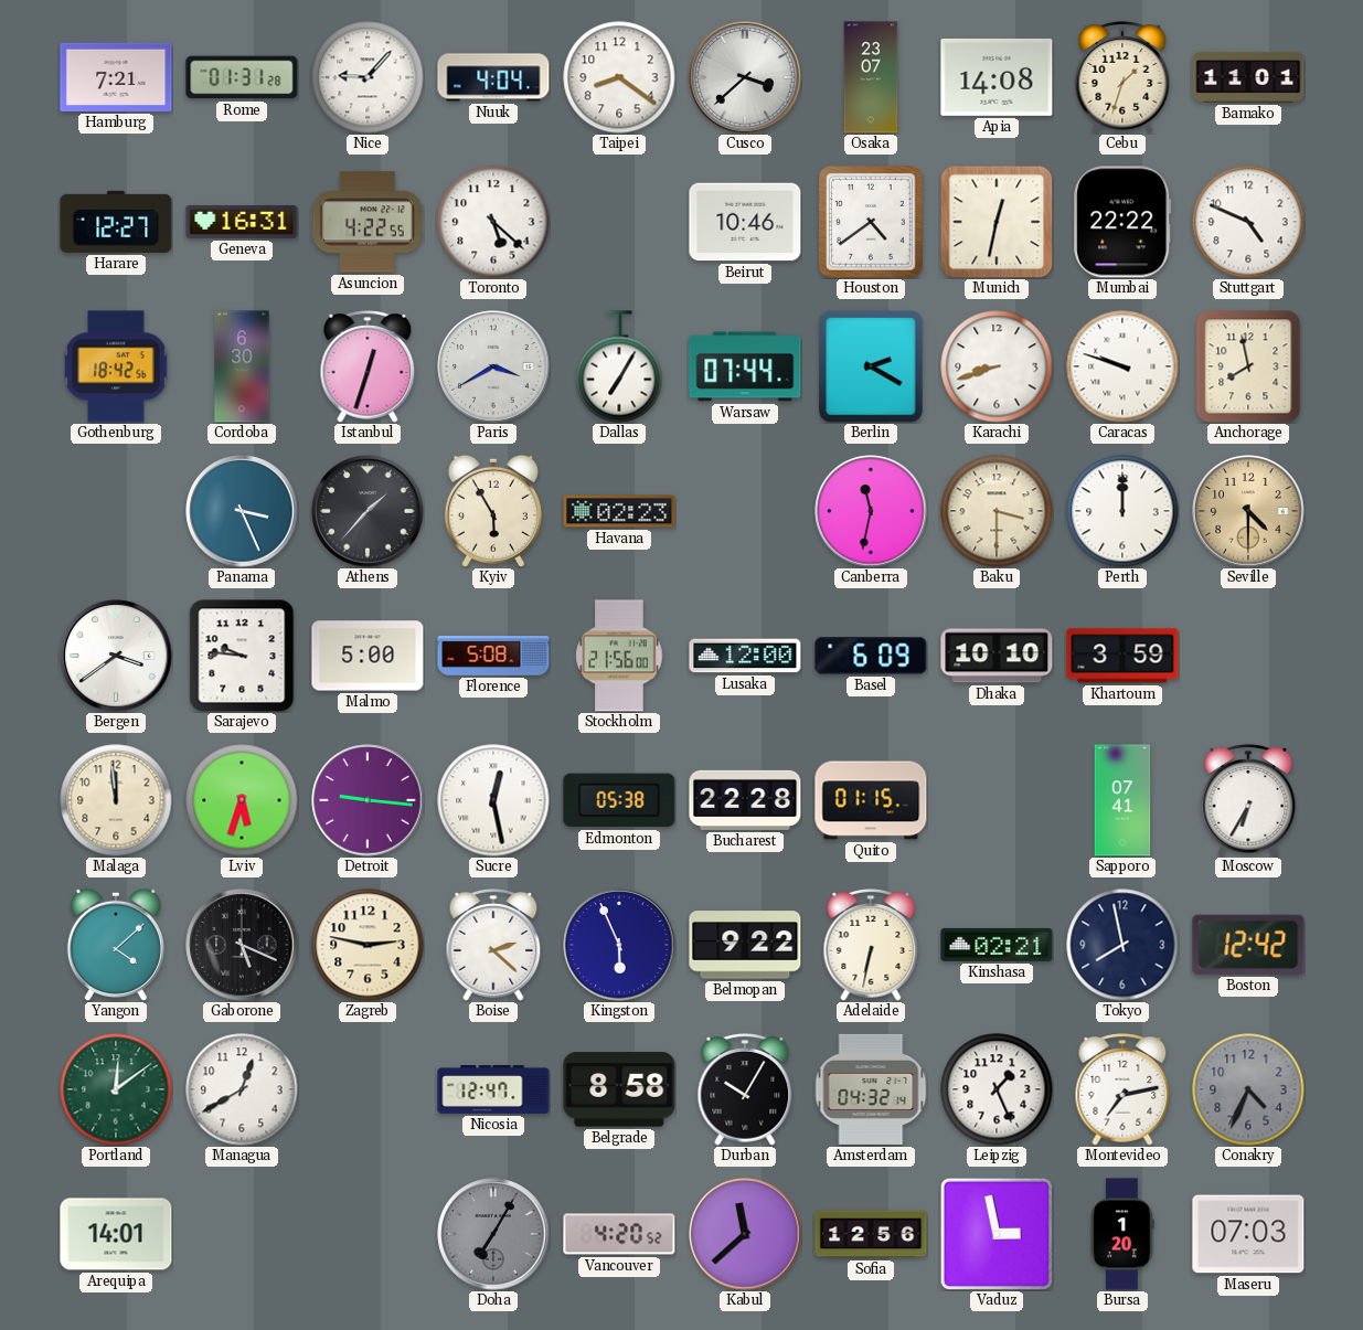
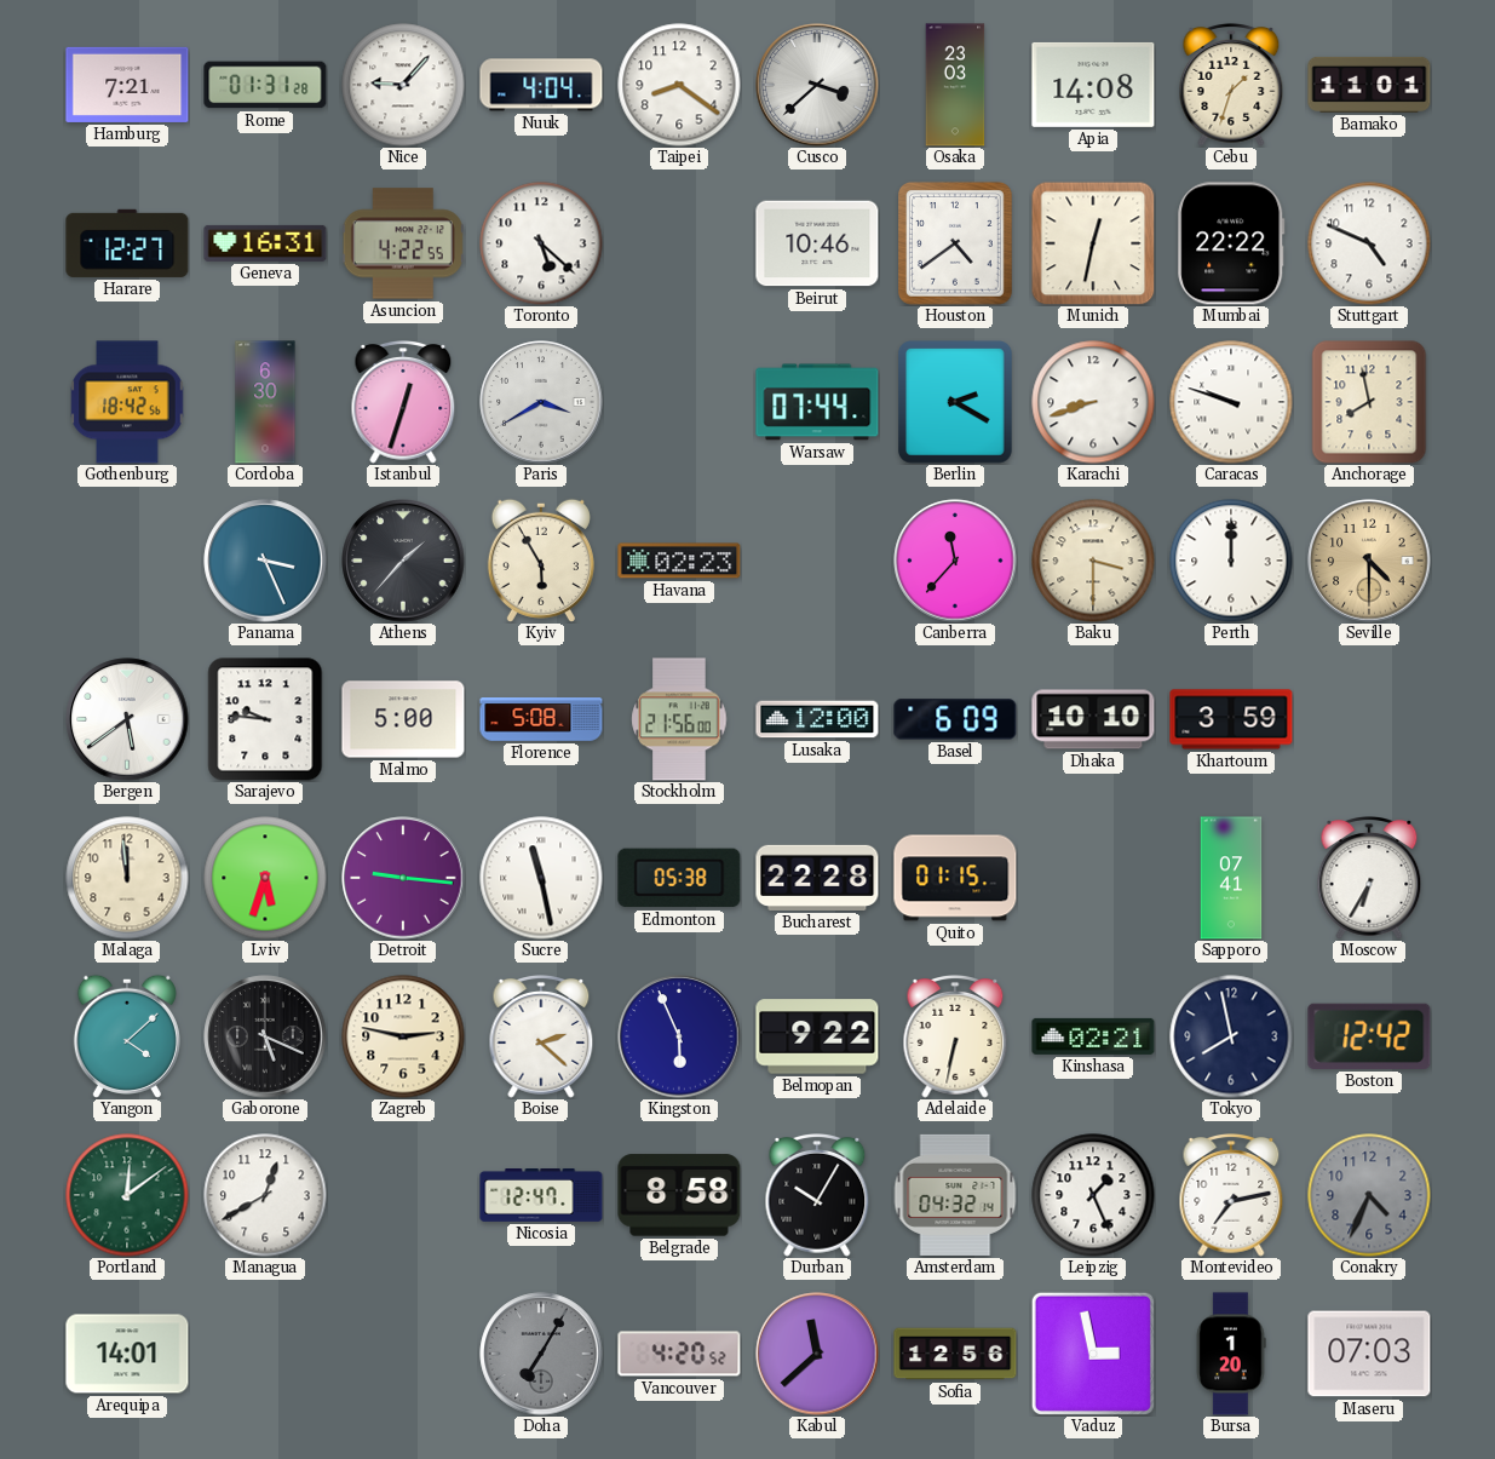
Osaka: 23:07 -> 23:03 (955, 85)
Dallas: 7:05 -> none (619, 366)
Canberra: 11:32 -> 11:37 (955, 561)
Bergen: 3:39 -> 5:39 (127, 719)
Sucre: 12:28 -> 11:28 (541, 878)
